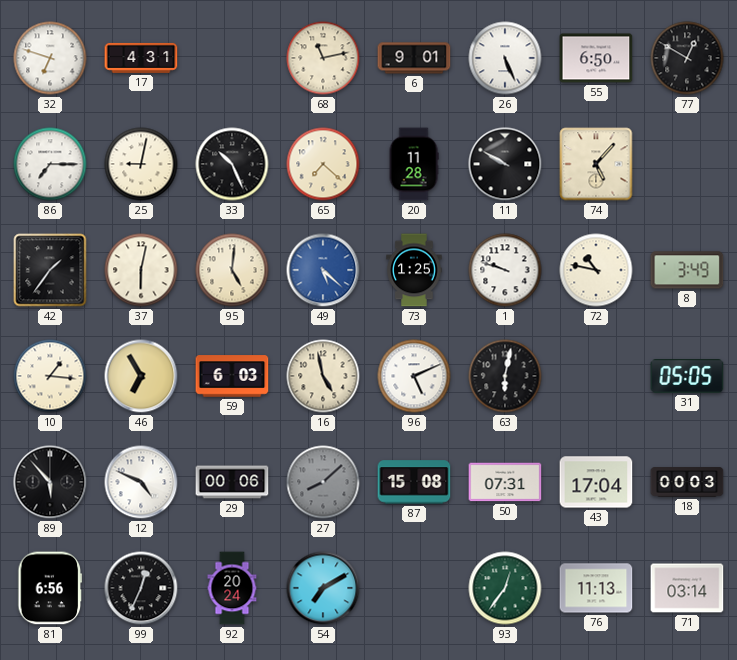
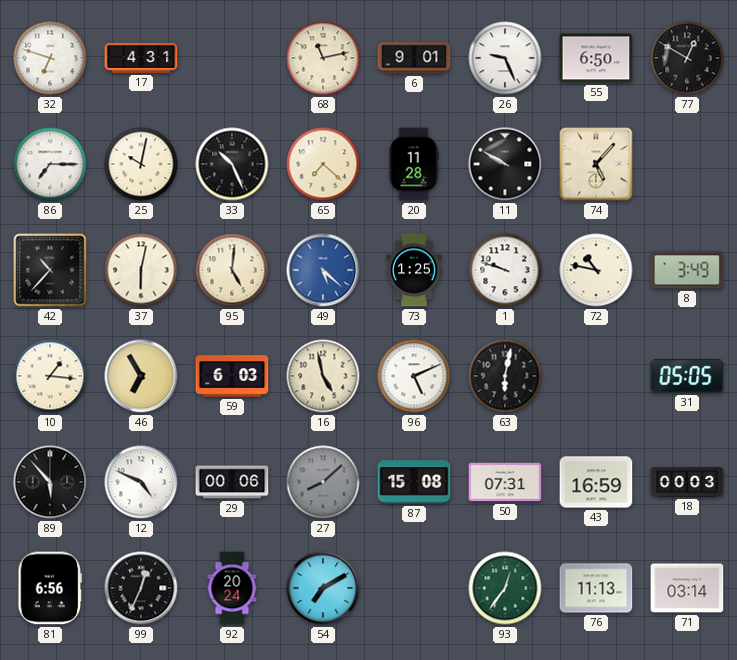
26: 5:26 -> 9:26 (505, 58)
25: 9:02 -> 10:02 (141, 164)
42: 1:36 -> 10:37 (50, 270)
43: 17:04 -> 16:59 (596, 482)
